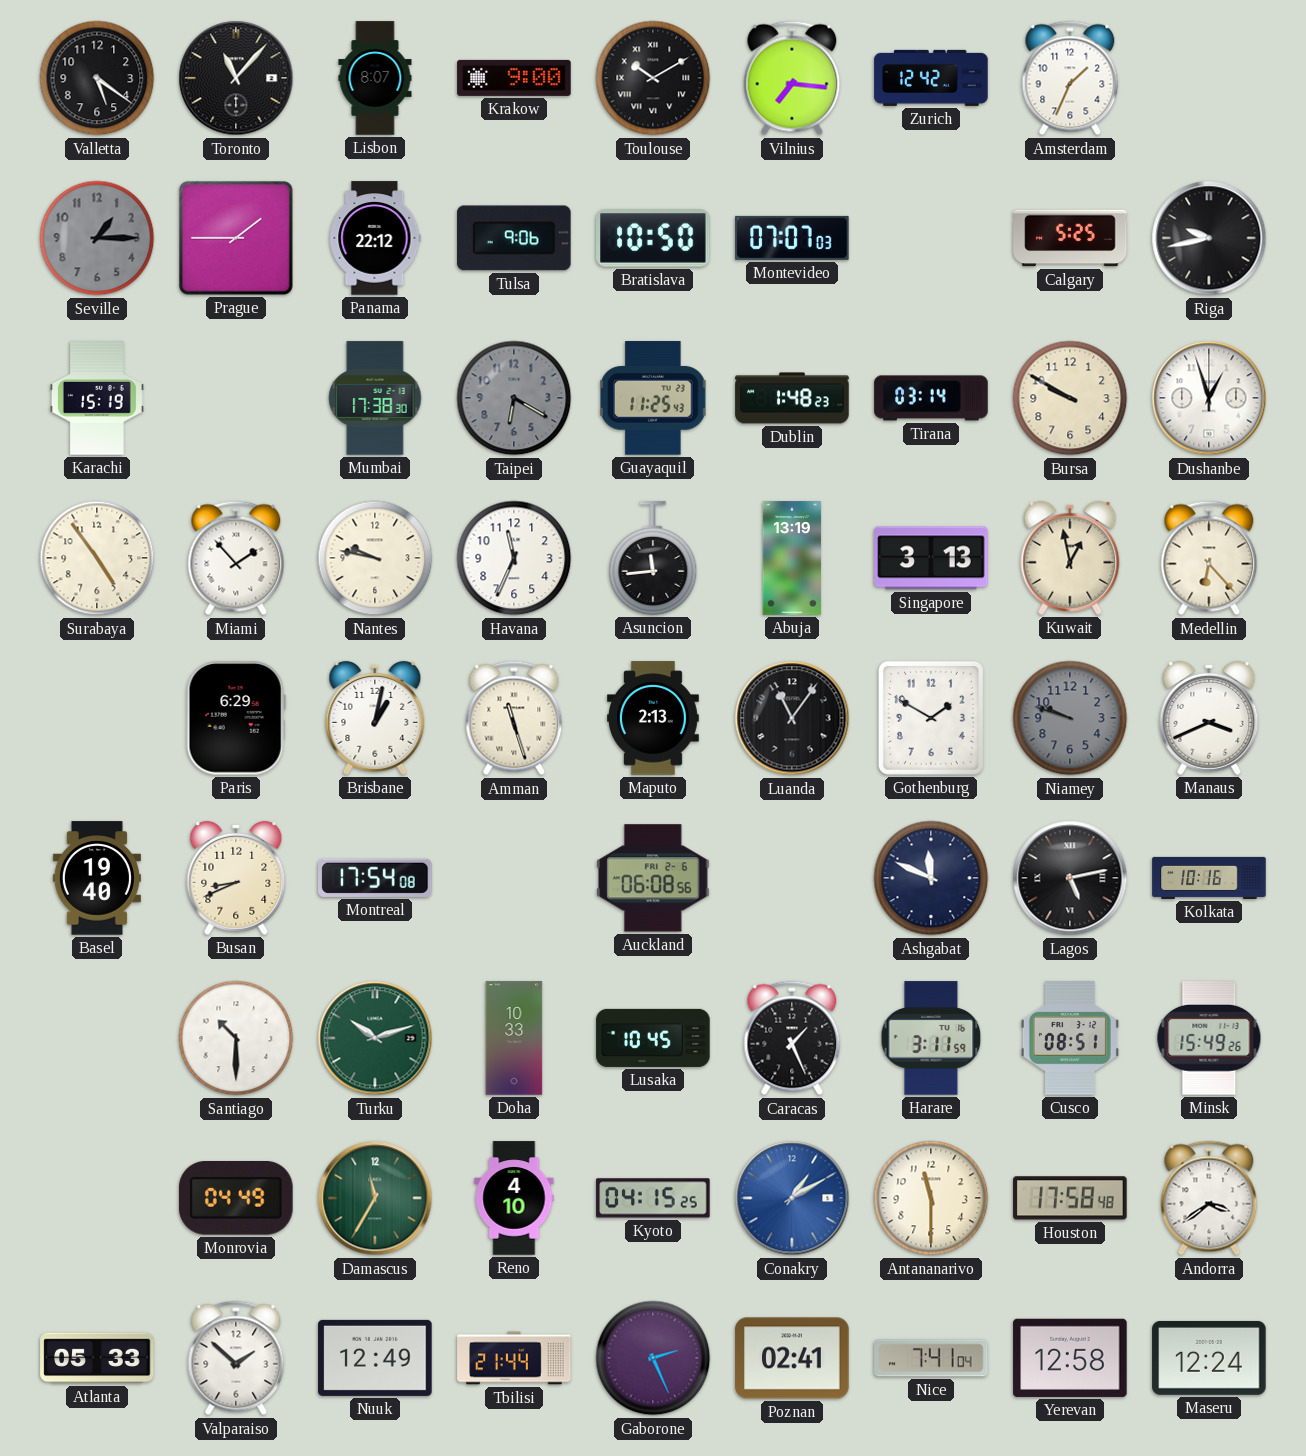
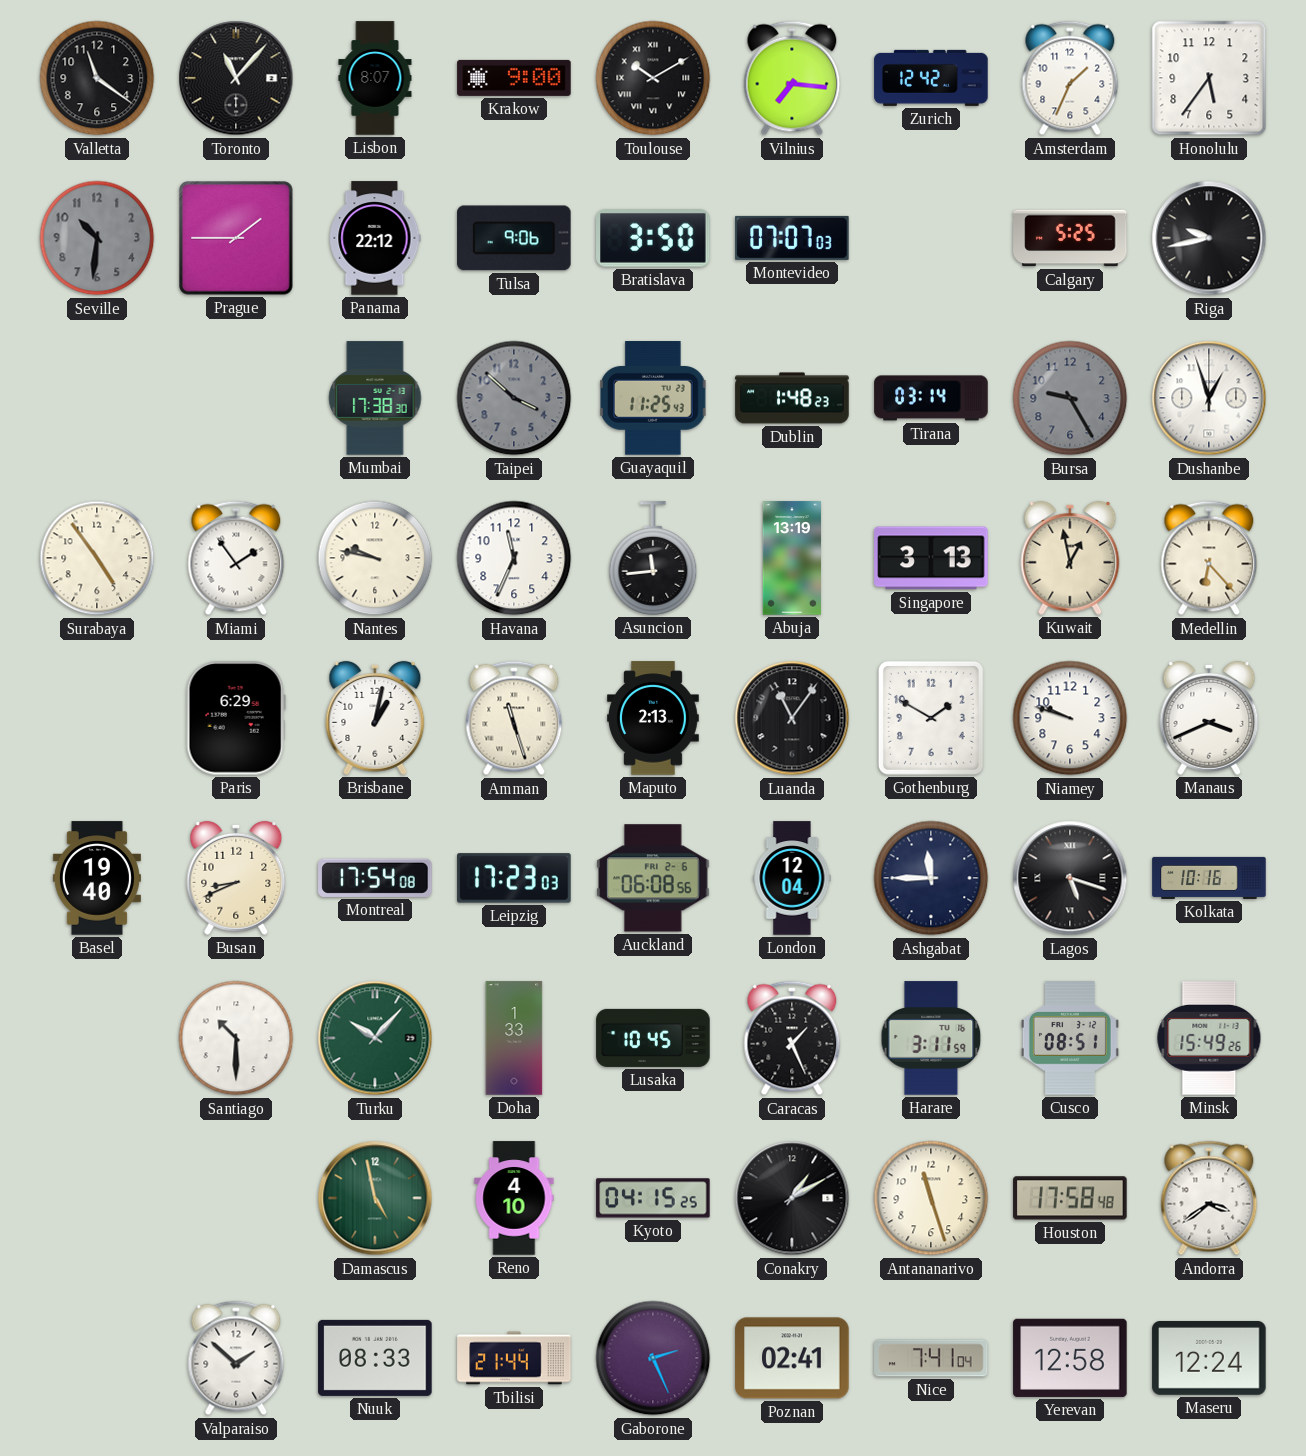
Valletta: 5:21 -> 11:21 (97, 78)
Honolulu: none -> 5:36 (1209, 78)
Seville: 1:15 -> 10:31 (97, 238)
Bratislava: 10:50 -> 3:50 (653, 238)
Karachi: 15:19 -> none (97, 398)
Taipei: 6:20 -> 3:52 (514, 398)
Bursa: 9:50 -> 9:25 (1070, 398)
Bursa dial: cream -> grey (1070, 398)
Miami: 1:53 -> 1:54 (236, 558)
Niamey dial: grey -> white (1070, 718)
Leipzig: none -> 17:23 (514, 878)
London: none -> 12:04 (792, 878)
Ashgabat: 11:49 -> 11:45 (931, 878)
Lagos: 5:13 -> 5:18 (1070, 878)
Turku: 10:12 -> 10:07 (375, 1038)
Doha: 10:33 -> 1:33 (514, 1038)
Monrovia: 04:49 -> none (237, 1198)
Damascus: 11:35 -> 4:58 (375, 1198)
Conakry dial: blue -> black (792, 1198)
Antananarivo: 11:30 -> 11:27 (931, 1198)
Atlanta: 05:33 -> none (97, 1358)
Nuuk: 12:49 -> 08:33 (375, 1358)
